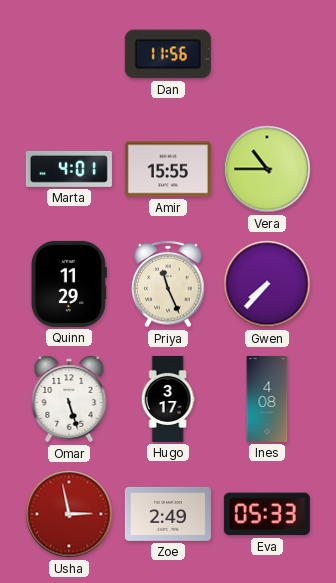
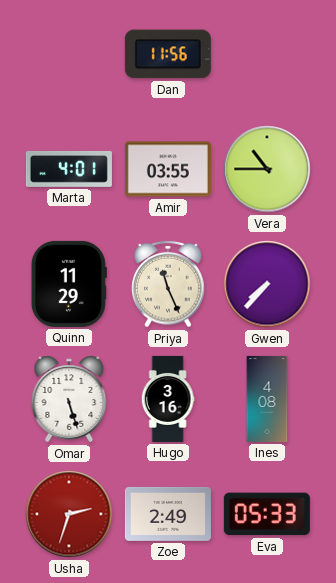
Amir: 15:55 -> 03:55 (168, 169)
Hugo: 3:17 -> 3:16 (168, 399)
Usha: 2:58 -> 2:33 (69, 514)
